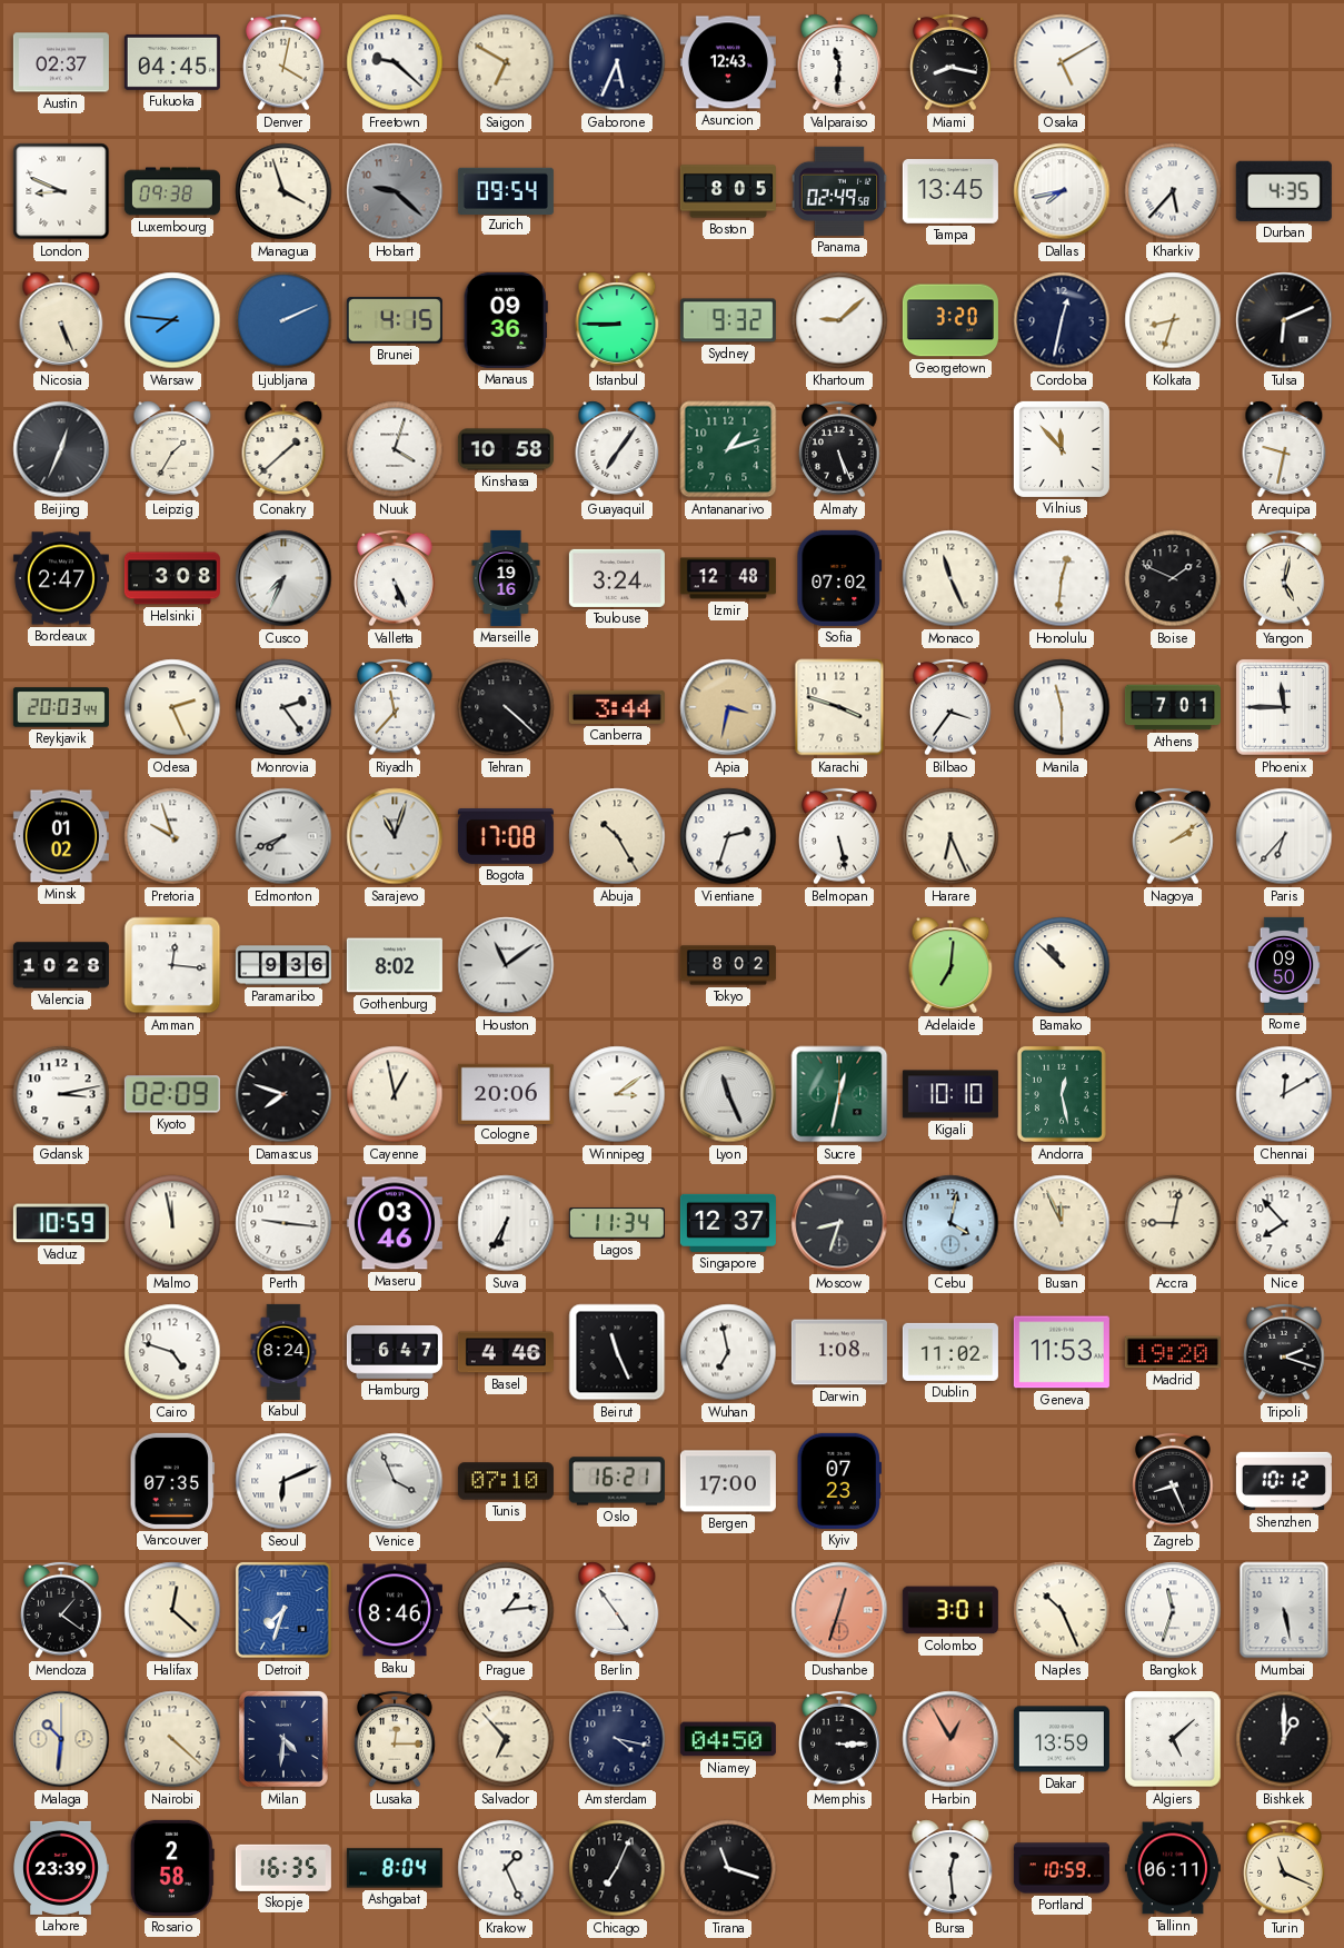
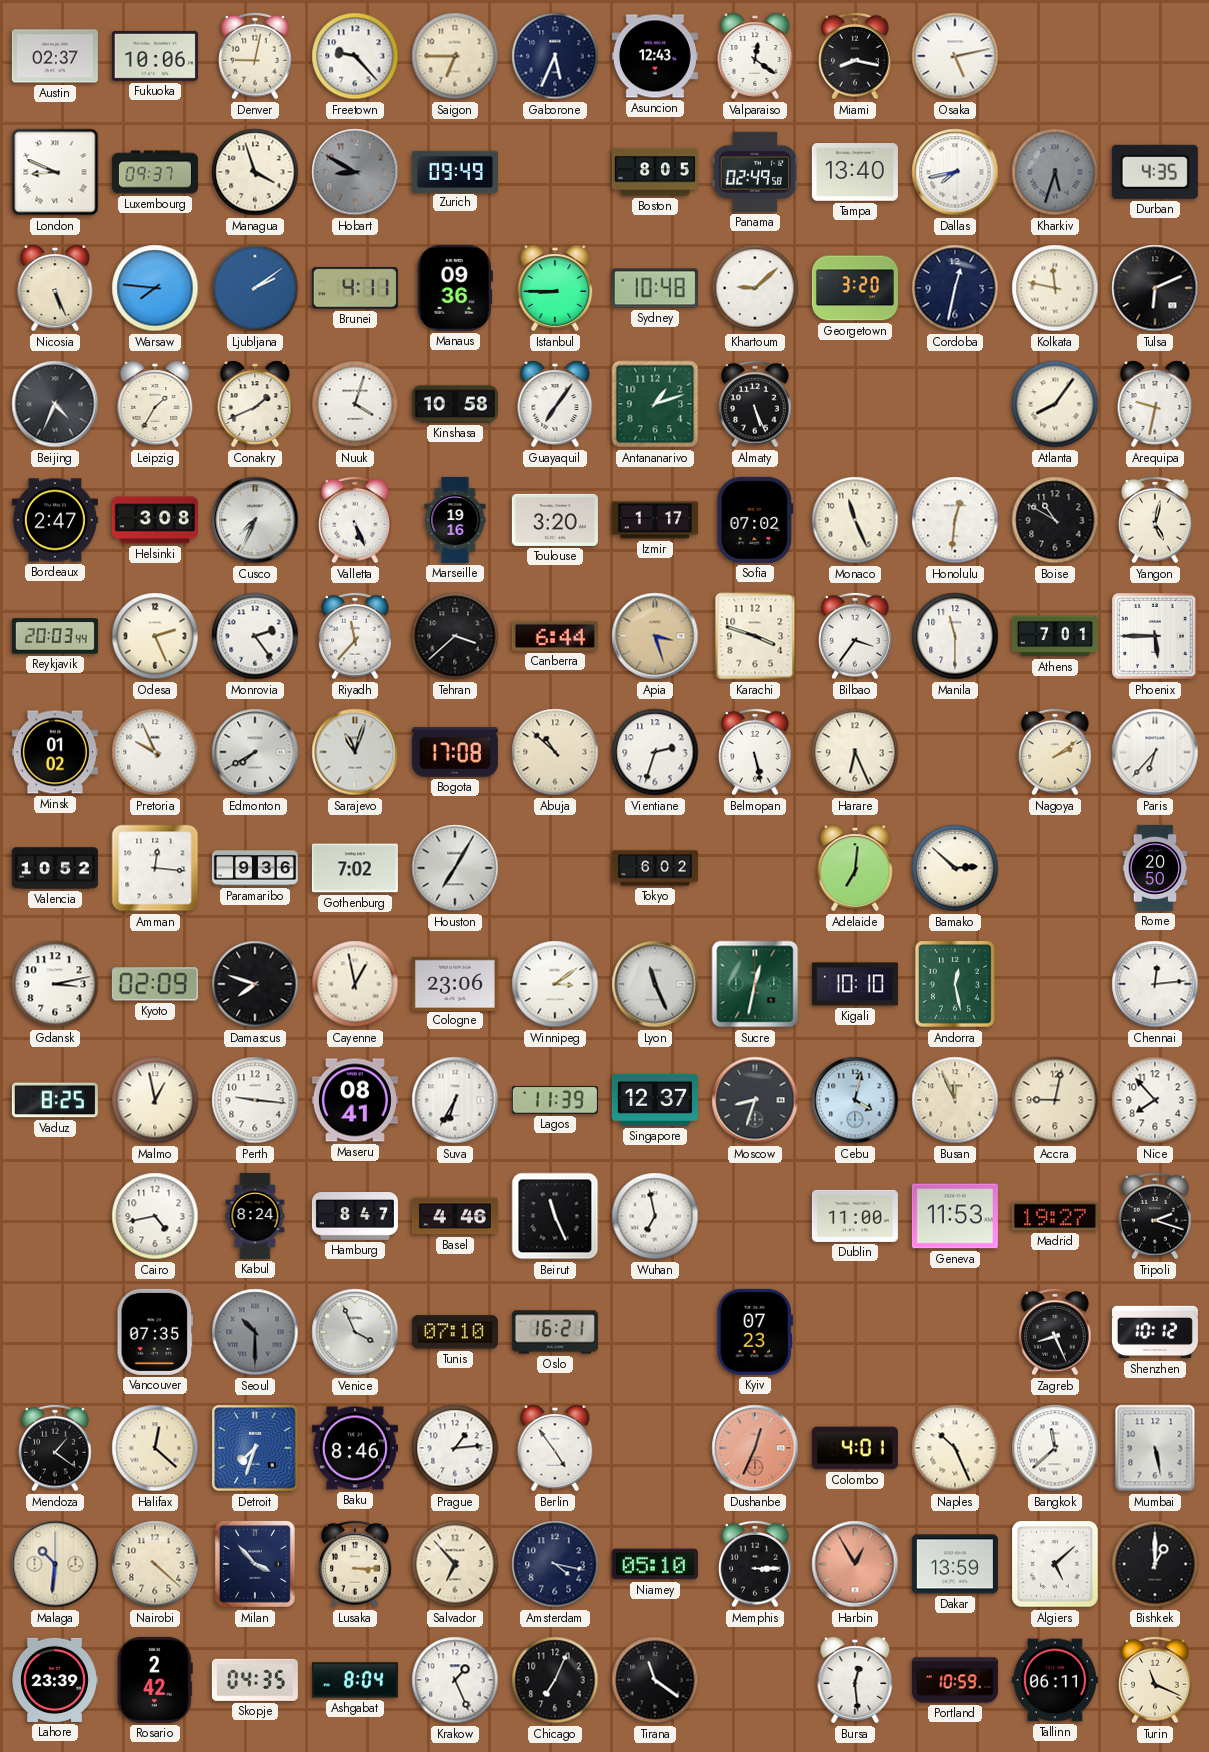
Fukuoka: 04:45 -> 10:06 (155, 56)
Denver: 4:02 -> 9:02 (255, 56)
Freetown: 9:22 -> 9:23 (355, 56)
Saigon: 6:50 -> 6:45 (455, 56)
Valparaiso: 11:31 -> 12:21 (755, 56)
Osaka: 5:10 -> 5:13 (955, 56)
Luxembourg: 09:38 -> 09:37 (155, 172)
Hobart: 9:22 -> 8:50 (355, 172)
Zurich: 09:54 -> 09:49 (455, 171)
Tampa: 13:45 -> 13:40 (855, 173)
Kharkiv: 5:37 -> 5:33 (1055, 172)
Kharkiv dial: white -> grey (1055, 172)
Ljubljana: 2:11 -> 2:09 (255, 288)
Brunei: 4:15 -> 4:11 (355, 288)
Sydney: 9:32 -> 10:48 (655, 288)
Kolkata: 8:33 -> 11:47 (1055, 288)
Beijing: 12:34 -> 4:34 (55, 404)
Conakry: 1:38 -> 1:41 (255, 404)
Vilnius: 11:53 -> none (1062, 449)
Atlanta: none -> 8:06 (1055, 404)
Toulouse: 3:24 -> 3:20 (555, 520)
Izmir: 12:48 -> 1:17 (655, 520)
Boise: 1:49 -> 10:50 (1055, 520)
Tehran: 4:22 -> 3:38 (455, 636)
Canberra: 3:44 -> 6:44 (555, 636)
Apia: 3:32 -> 3:27 (655, 636)
Phoenix: 11:45 -> 5:45 (1155, 636)
Pretoria: 9:57 -> 9:56 (155, 752)
Edmonton: 7:41 -> 7:40 (255, 752)
Abuja: 10:25 -> 10:52 (555, 752)
Valencia: 10:28 -> 10:52 (55, 868)
Gothenburg: 8:02 -> 7:02 (355, 868)
Houston: 11:09 -> 7:05 (455, 868)
Tokyo: 8:02 -> 6:02 (655, 868)
Bamako: 10:52 -> 2:52 (955, 868)
Rome: 09:50 -> 20:50 (1155, 868)
Cologne: 20:06 -> 23:06 (455, 983)
Chennai: 12:10 -> 12:14 (1155, 984)
Vaduz: 10:59 -> 8:25 (55, 1100)
Malmo: 11:58 -> 12:58 (155, 1100)
Maseru: 03:46 -> 08:41 (355, 1100)
Lagos: 11:34 -> 11:39 (555, 1100)
Cairo: 4:48 -> 4:43 (155, 1216)
Hamburg: 6:47 -> 8:47 (355, 1217)
Darwin: 1:08 -> none (839, 1352)
Dublin: 11:02 -> 11:00 (855, 1216)
Madrid: 19:20 -> 19:27 (1055, 1216)
Seoul: 6:11 -> 10:30 (255, 1332)
Seoul dial: white -> grey (255, 1332)
Bergen: 17:00 -> none (728, 1481)
Dushanbe: 12:33 -> 12:34 (755, 1448)
Colombo: 3:01 -> 4:01 (855, 1448)
Bangkok: 11:33 -> 11:38 (1055, 1448)
Milan: 4:31 -> 3:53 (255, 1564)
Lusaka: 12:15 -> 3:15 (355, 1564)
Niamey: 04:50 -> 05:10 (655, 1564)
Rosario: 2:58 -> 2:42 (155, 1680)
Skopje: 16:35 -> 04:35 (255, 1680)
Tirana: 11:18 -> 11:21 (655, 1680)
